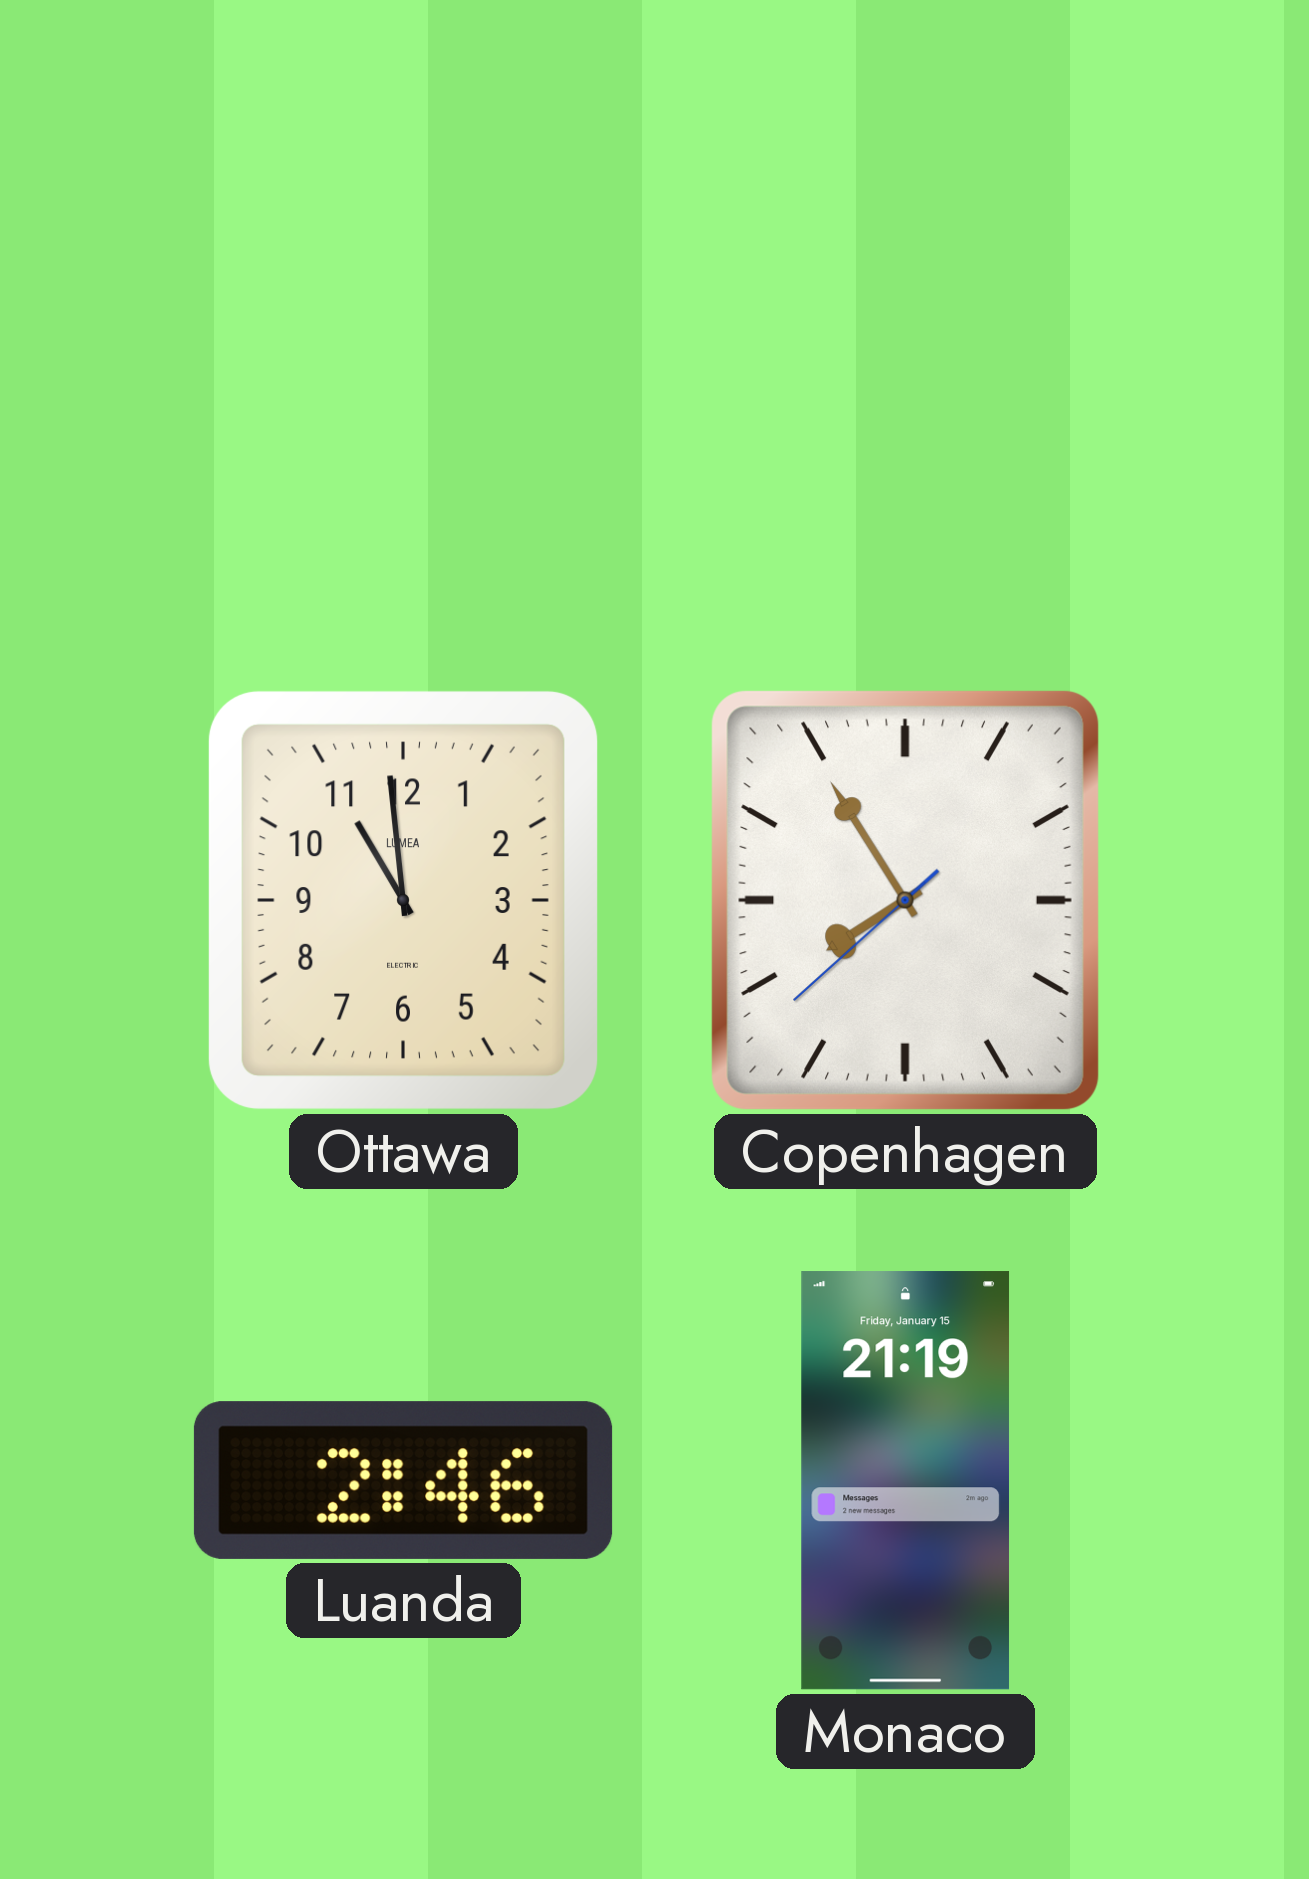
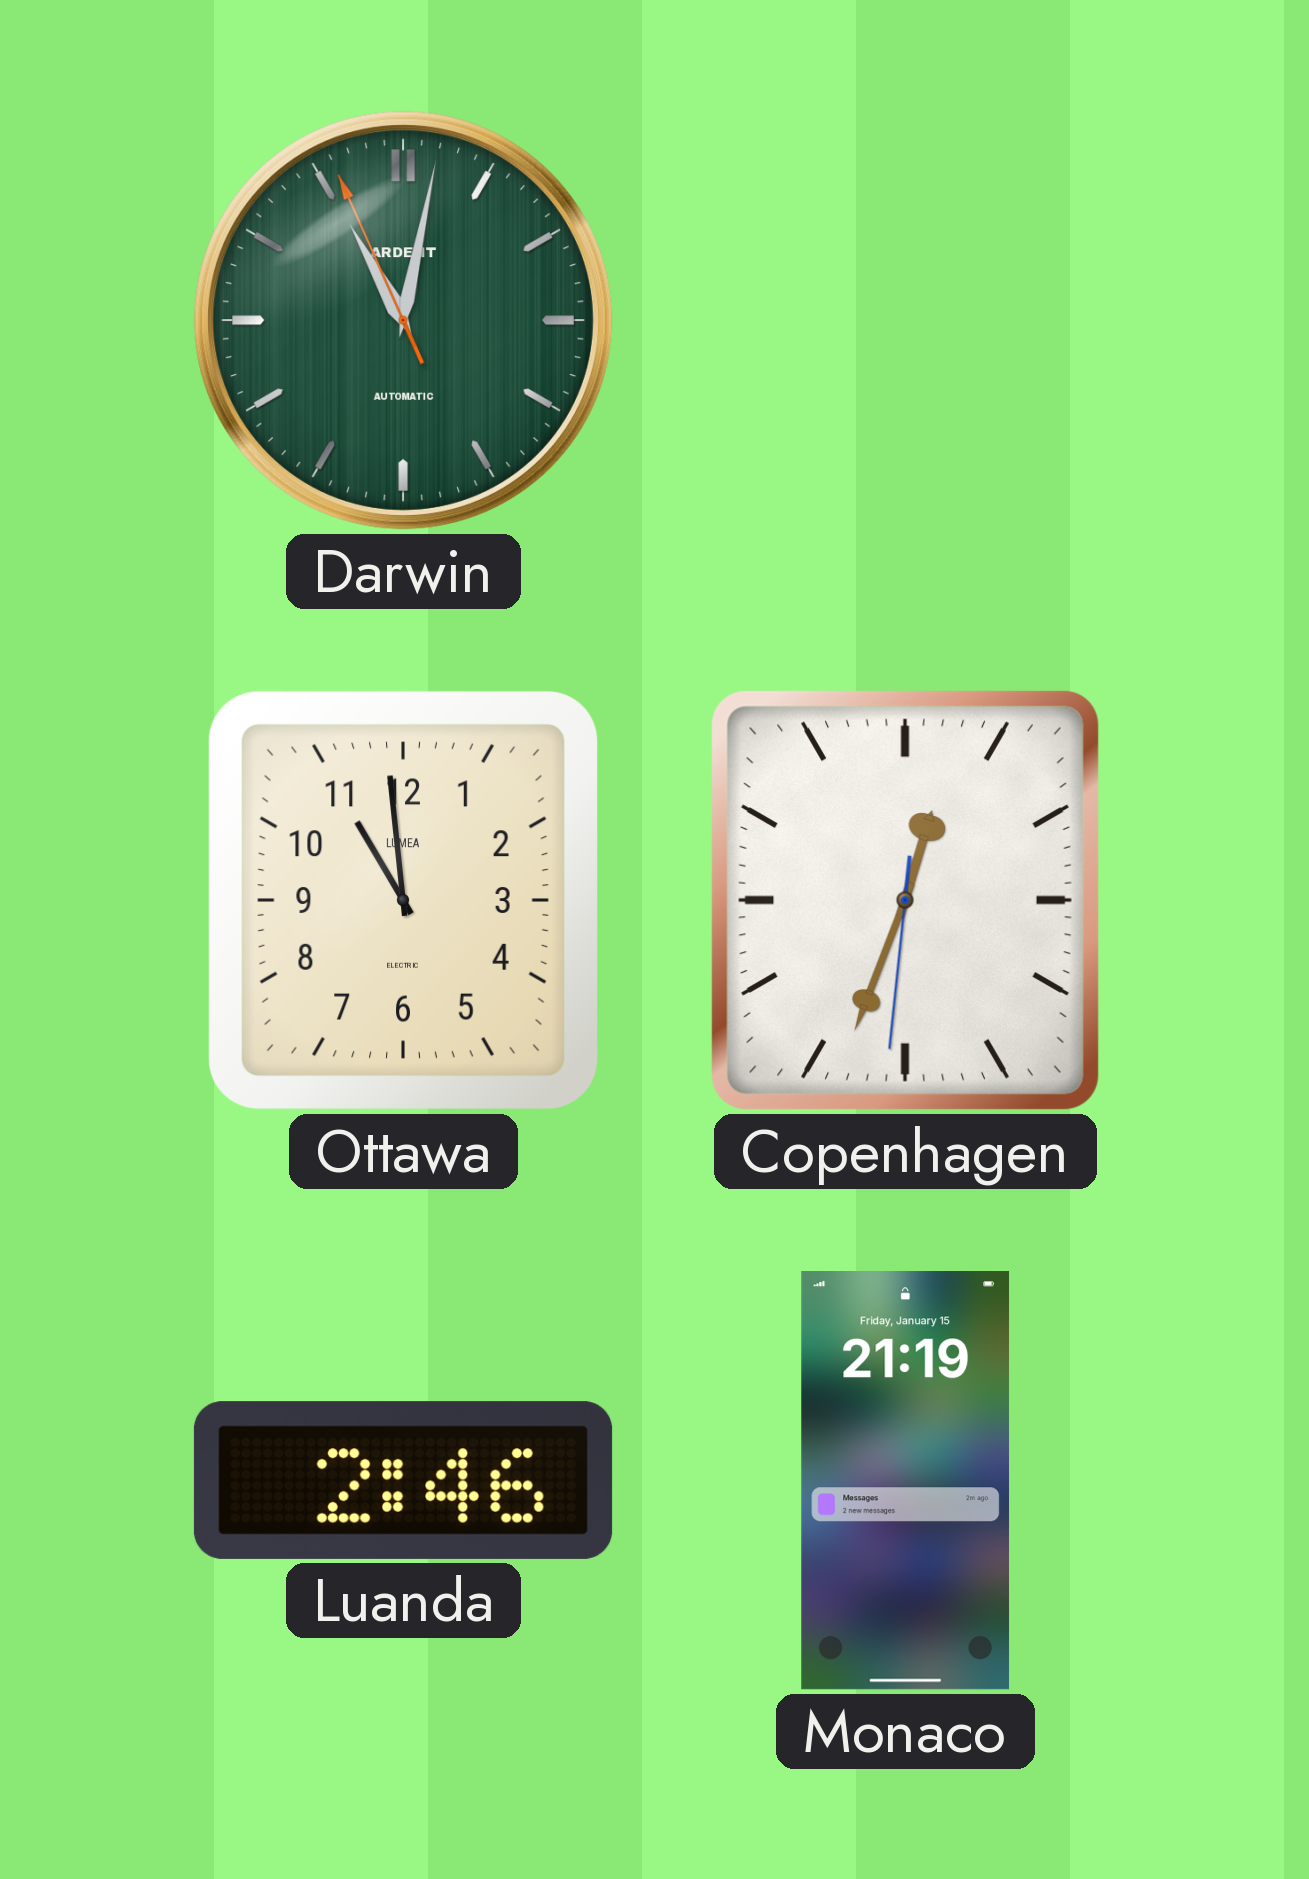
Darwin: none -> 11:01 (403, 320)
Copenhagen: 7:54 -> 12:33 (905, 900)
